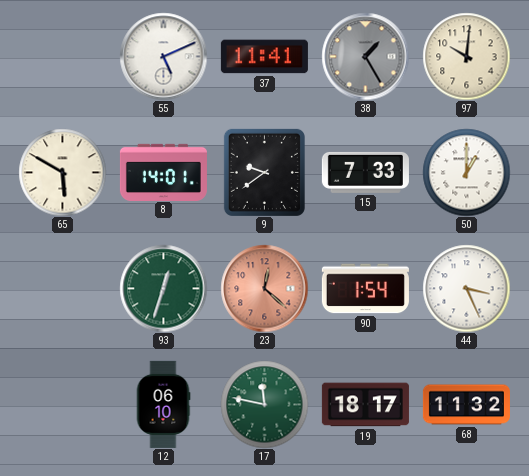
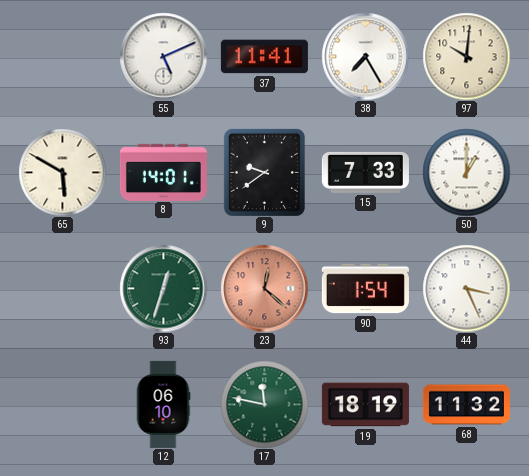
38: 1:25 -> 7:25 (365, 56)
38 dial: grey -> white (365, 56)
19: 18:17 -> 18:19 (365, 405)
